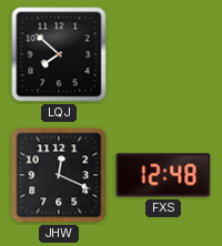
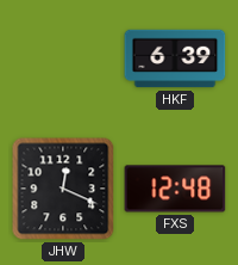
LQJ: 7:52 -> none (59, 54)
HKF: none -> 6:39 (175, 58)
